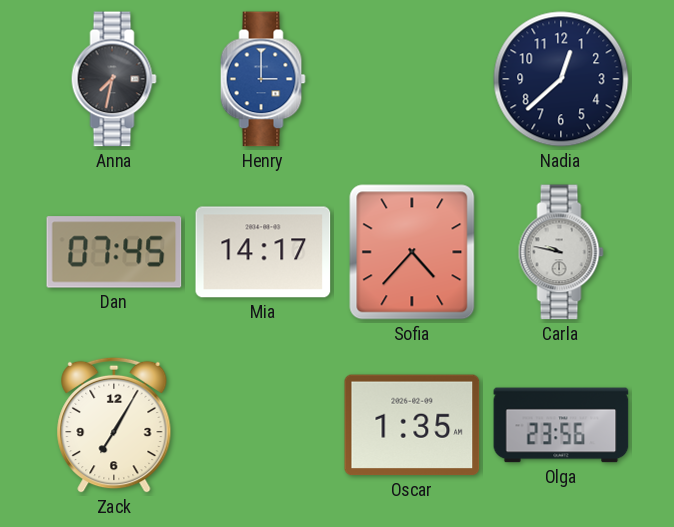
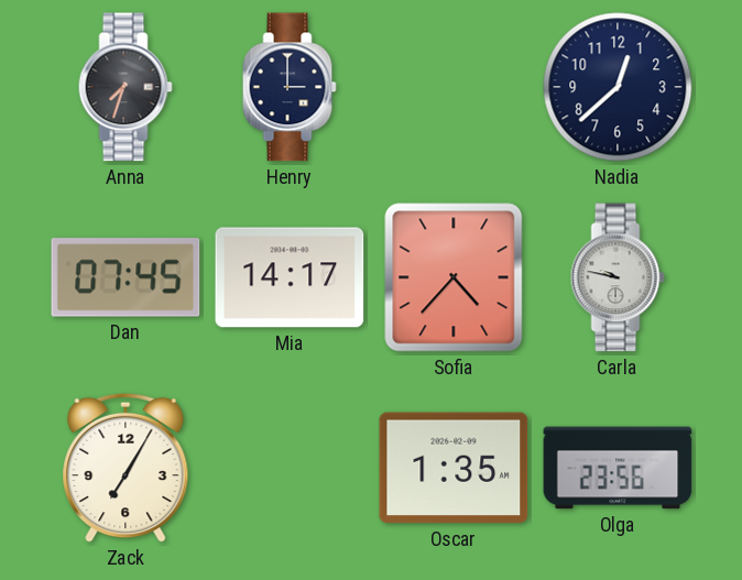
Anna: 7:32 -> 7:33 (126, 87)
Henry dial: blue -> navy (290, 87)
